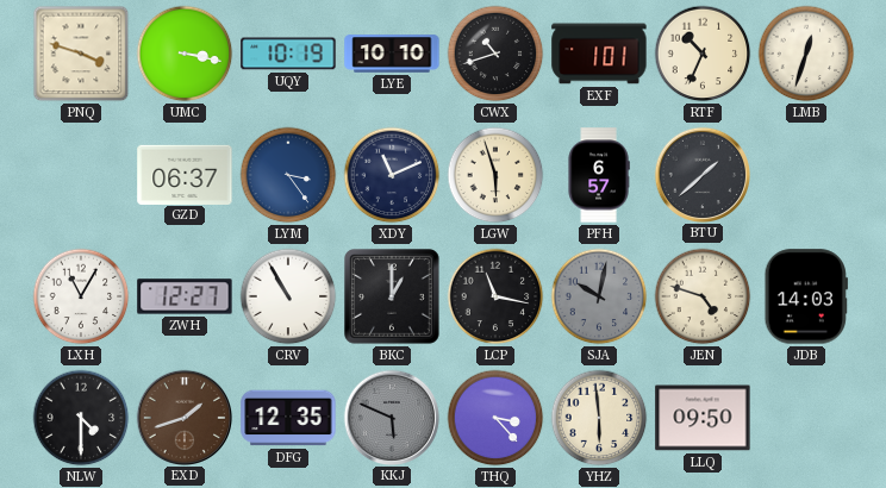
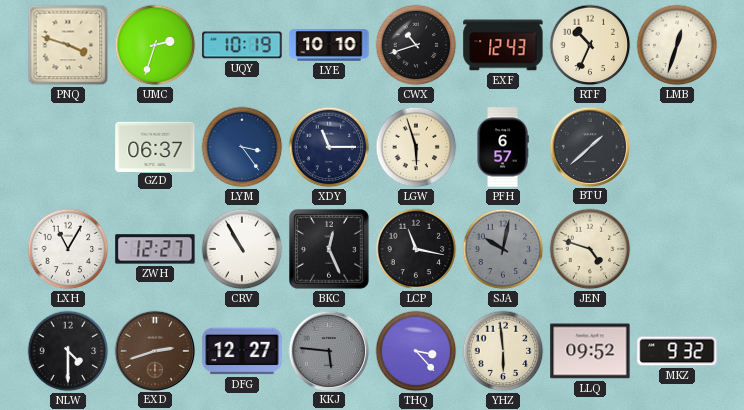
UMC: 3:17 -> 2:33 (155, 45)
EXF: 1:01 -> 12:43 (503, 45)
XDY: 11:11 -> 11:15 (329, 147)
BKC: 1:00 -> 12:26 (329, 249)
JDB: 14:03 -> none (806, 296)
EXD: 1:42 -> 2:42 (154, 350)
DFG: 12:35 -> 12:27 (242, 351)
KKJ: 5:49 -> 5:46 (328, 350)
LLQ: 09:50 -> 09:52 (590, 351)
MKZ: none -> 9:32 (677, 351)
